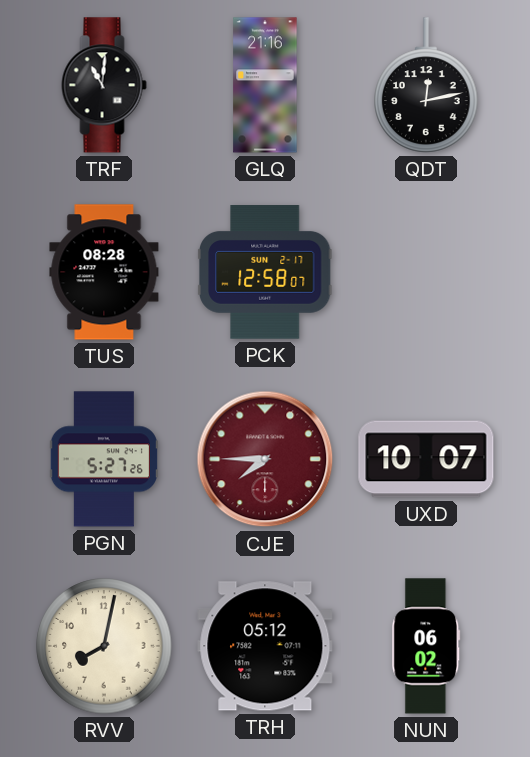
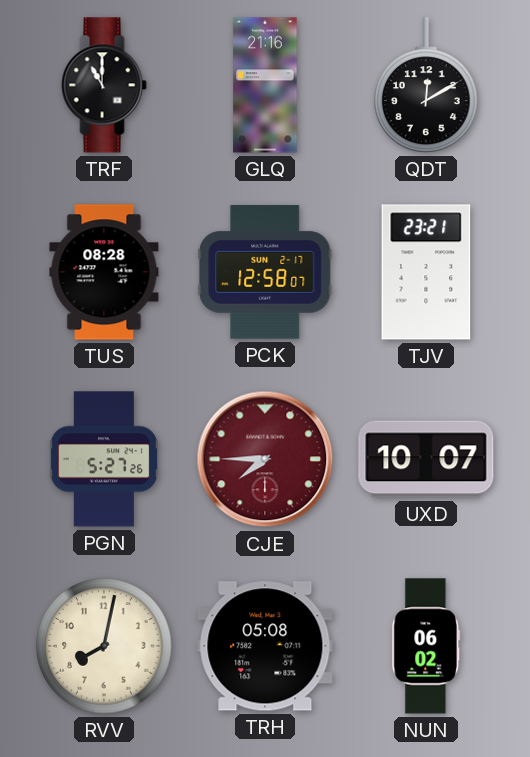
TRF: 11:01 -> 11:00 (104, 85)
QDT: 12:13 -> 12:10 (426, 85)
TJV: none -> 23:21 (426, 272)
TRH: 05:12 -> 05:08 (265, 646)
